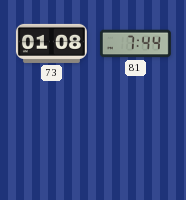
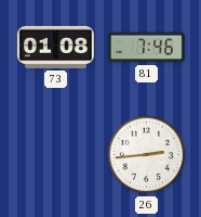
81: 7:44 -> 7:46 (146, 48)
26: none -> 2:44 (147, 155)
